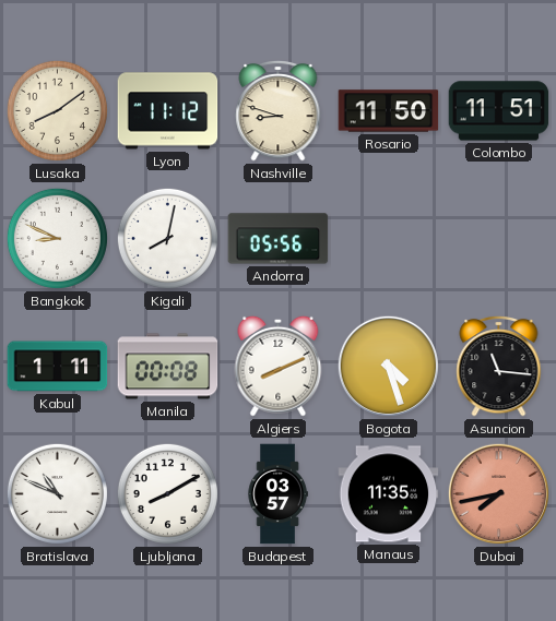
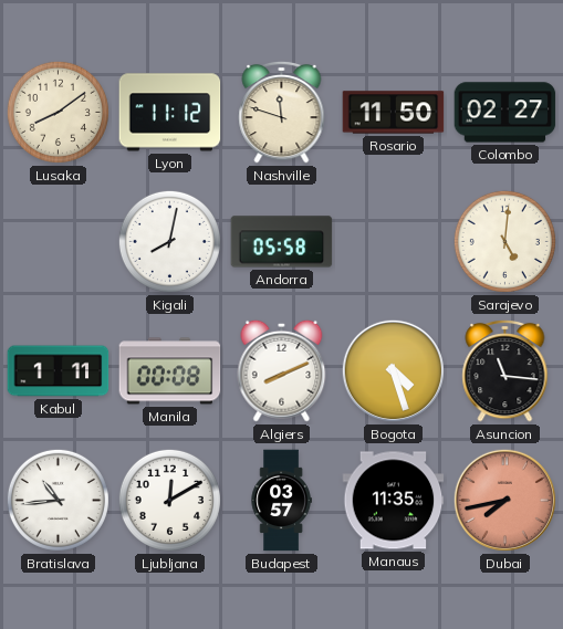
Nashville: 8:48 -> 11:48 (282, 112)
Colombo: 11:51 -> 02:27 (505, 113)
Bangkok: 8:49 -> none (57, 238)
Andorra: 05:56 -> 05:58 (282, 242)
Sarajevo: none -> 5:01 (504, 241)
Bratislava: 10:49 -> 10:44 (58, 500)
Ljubljana: 8:10 -> 12:10 (169, 500)
